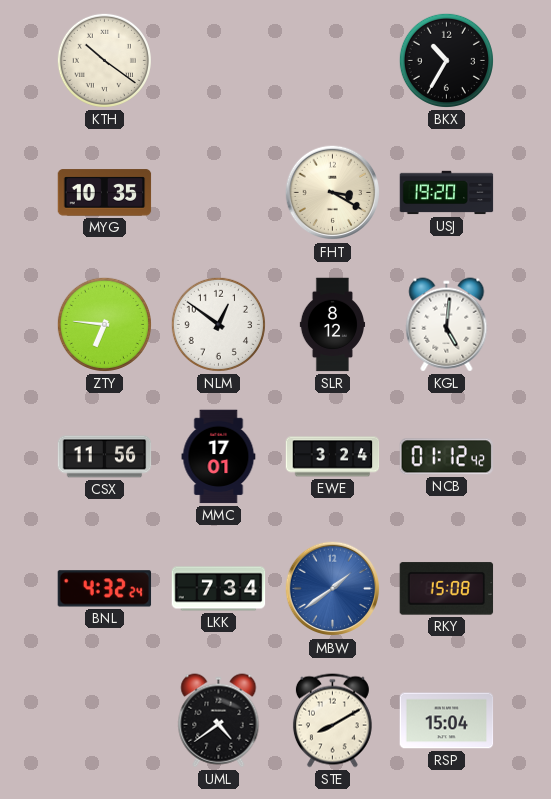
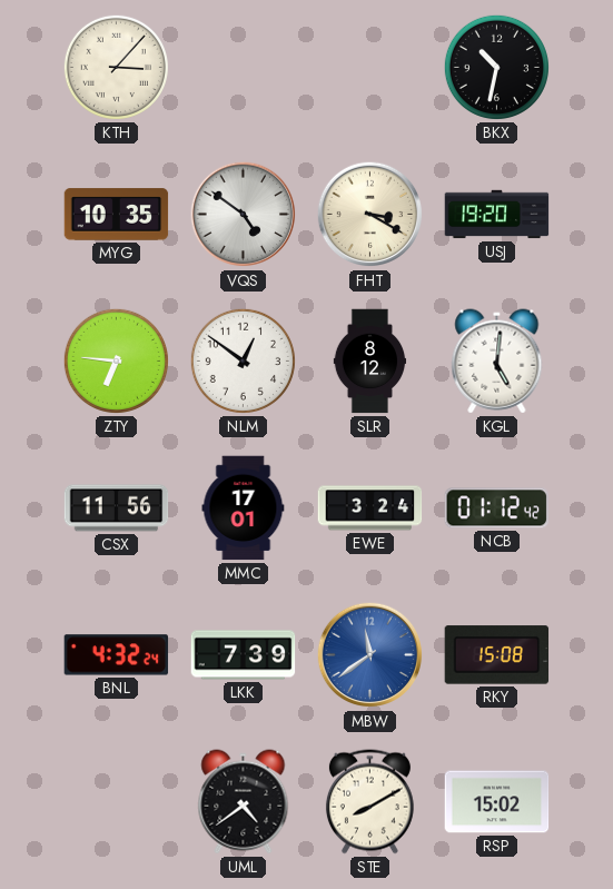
KTH: 10:21 -> 3:07 (116, 67)
BKX: 10:35 -> 10:32 (496, 67)
VQS: none -> 4:51 (244, 215)
LKK: 7:34 -> 7:39 (244, 655)
MBW: 1:39 -> 11:39 (370, 655)
RSP: 15:04 -> 15:02 (497, 802)
